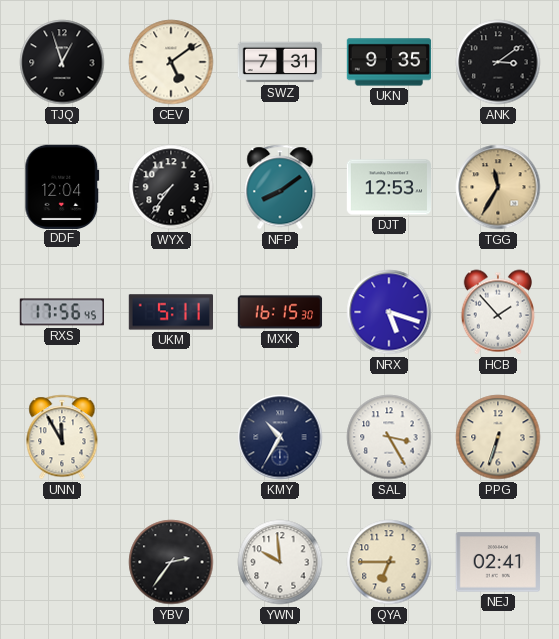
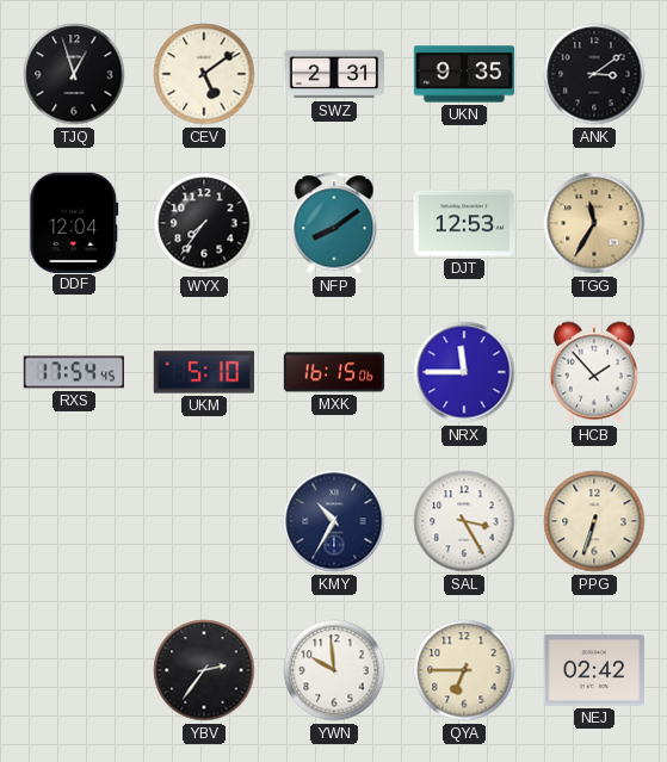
SWZ: 7:31 -> 2:31 (334, 74)
RXS: 17:56 -> 17:54 (73, 372)
UKM: 5:11 -> 5:10 (203, 372)
MXK: 16:15:30 -> 16:15:06 (334, 372)
NRX: 5:18 -> 11:45 (464, 372)
UNN: 11:55 -> none (62, 437)
NEJ: 02:41 -> 02:42 (593, 670)
